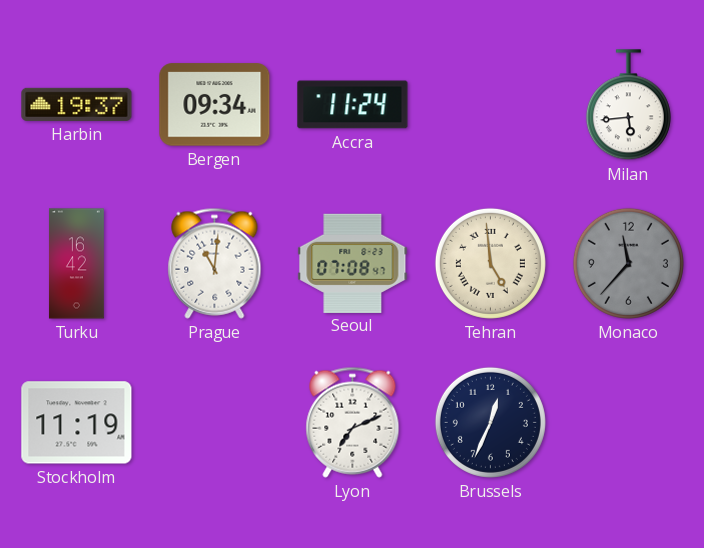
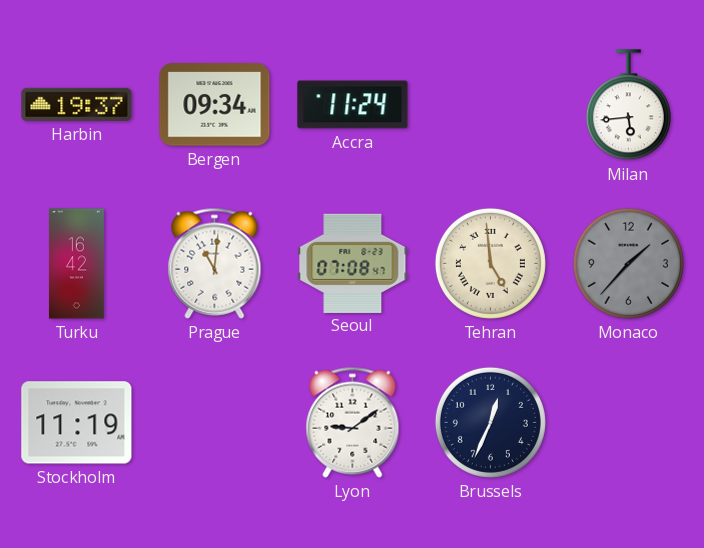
Monaco: 11:37 -> 1:37 (628, 263)
Lyon: 7:11 -> 9:09 (353, 422)
